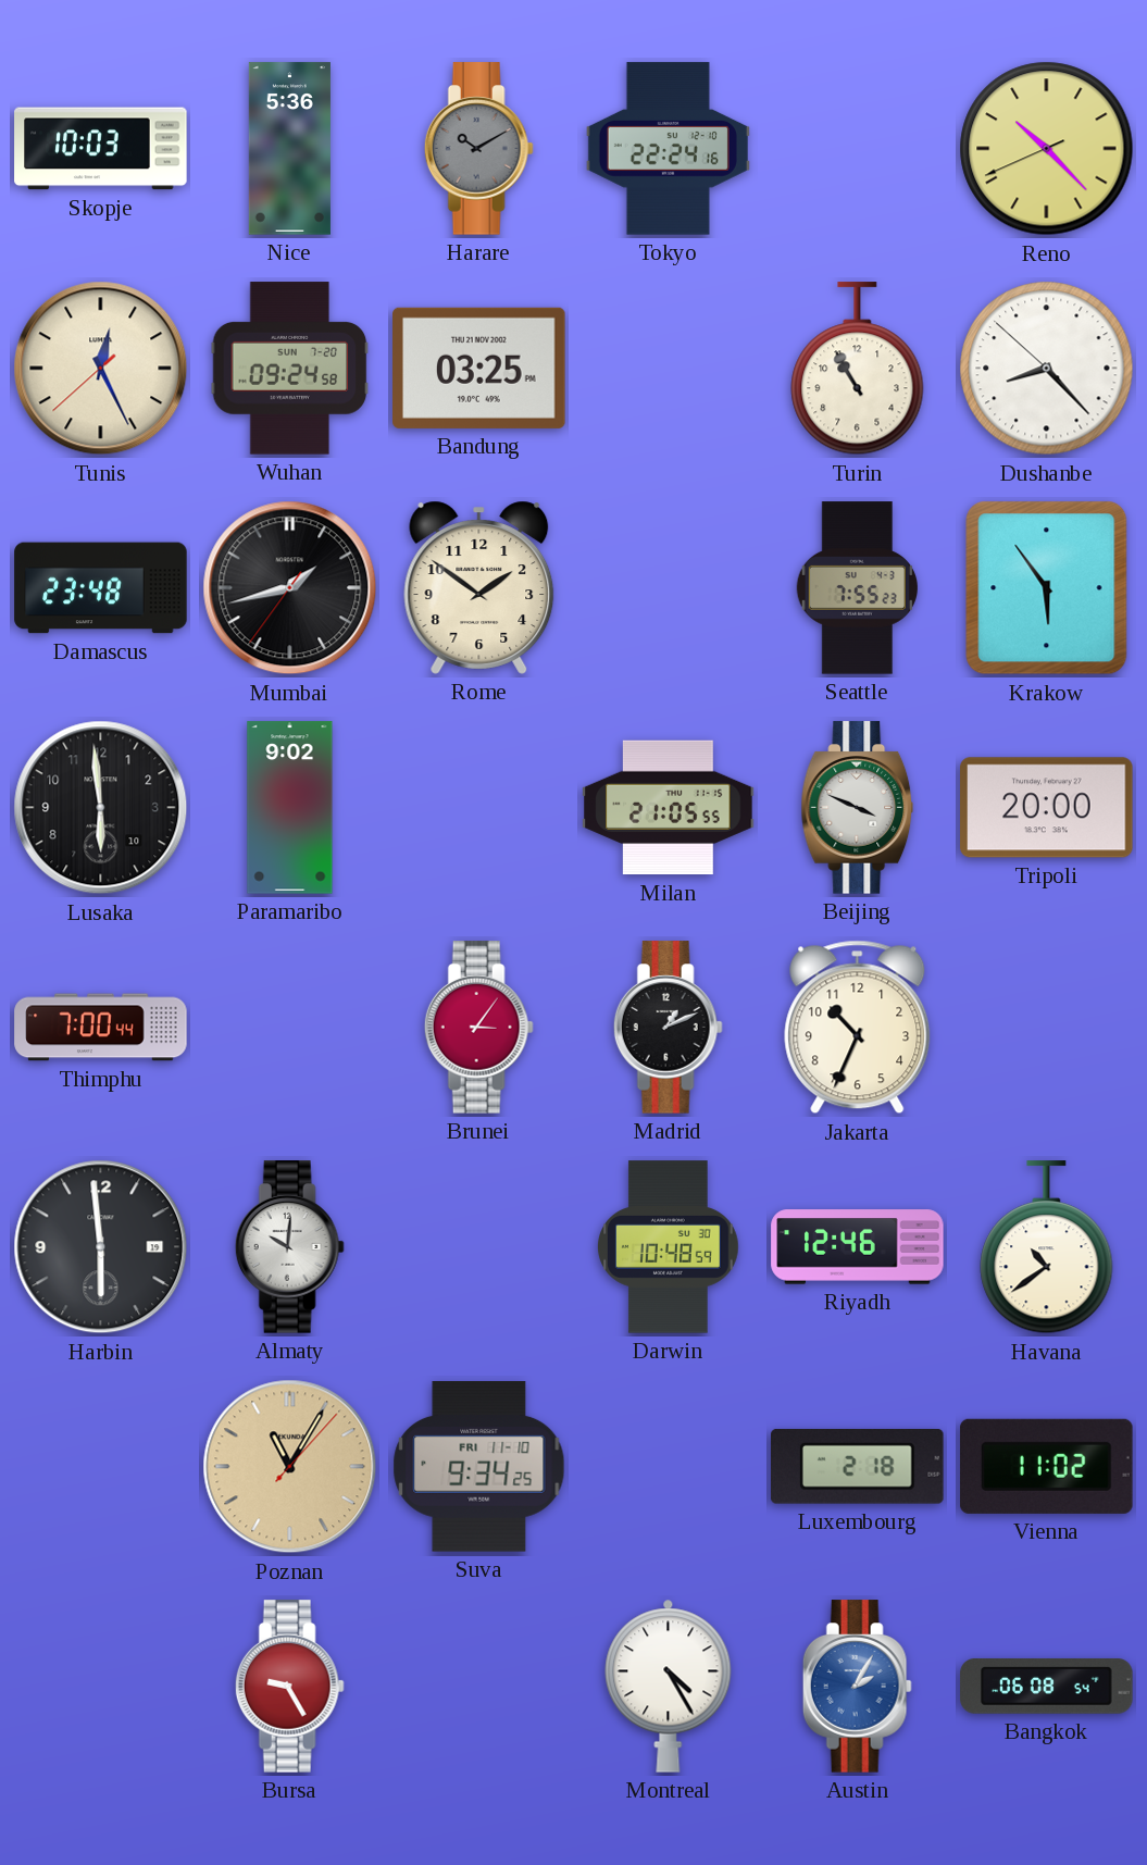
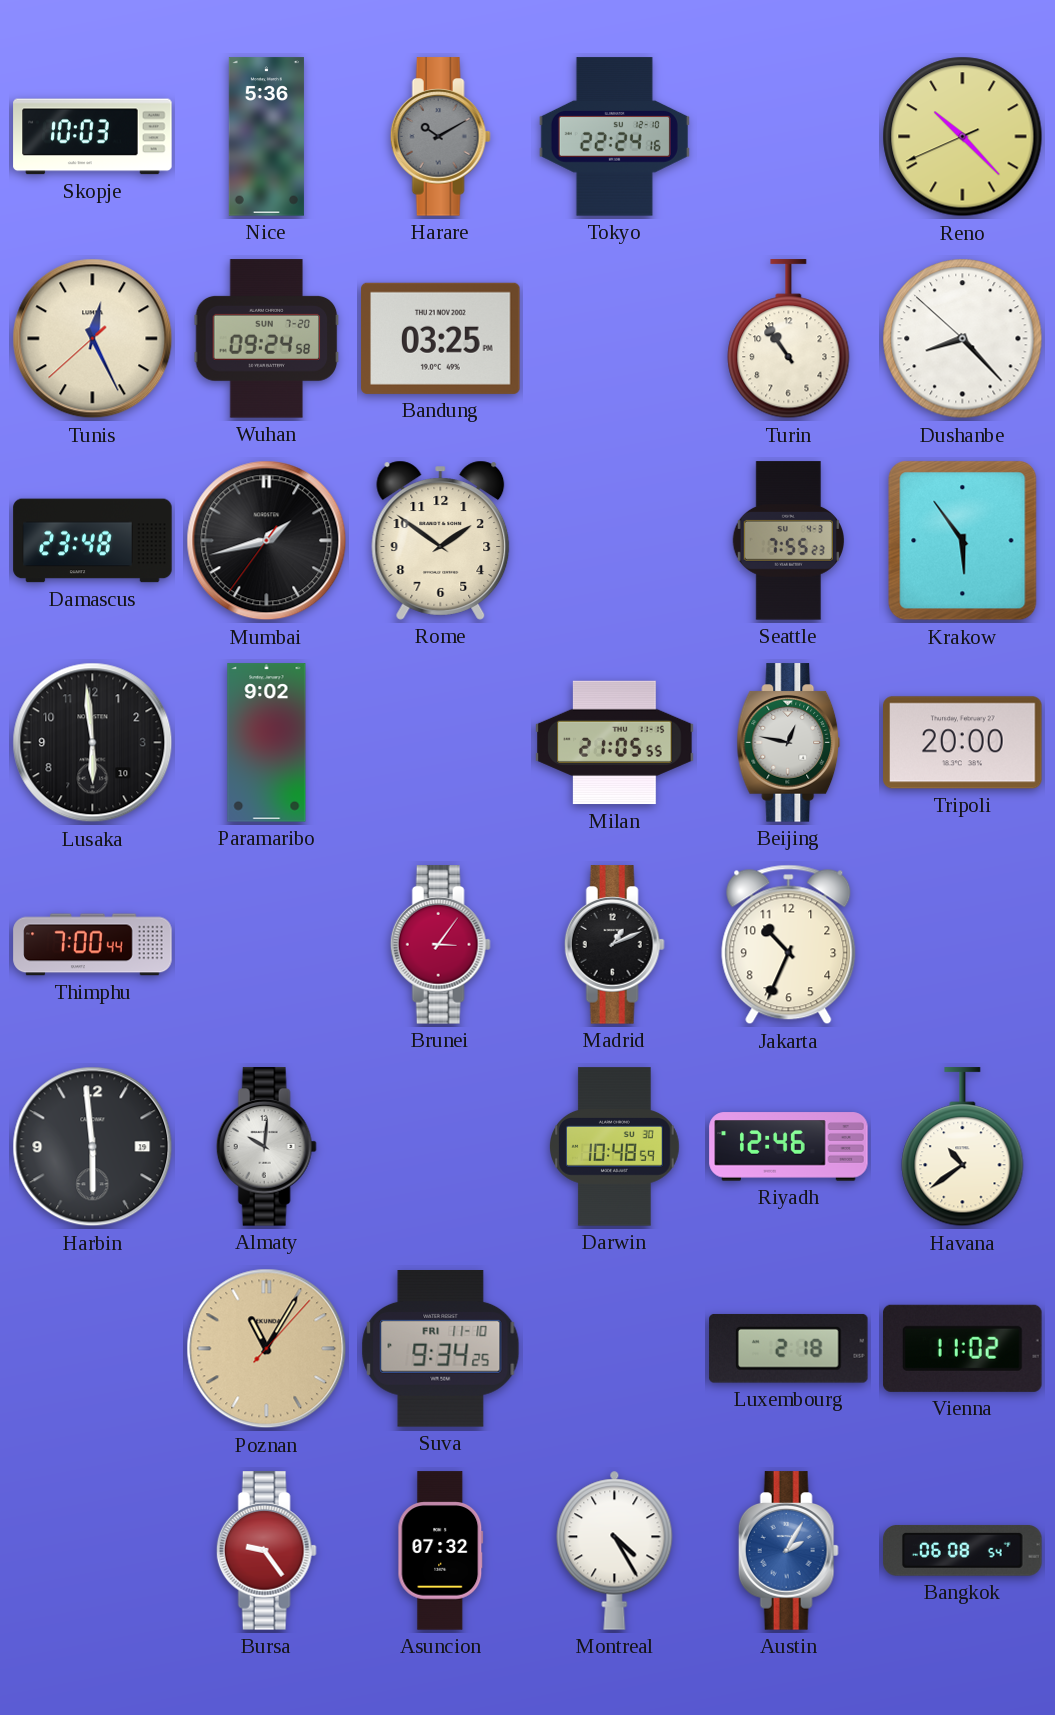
Turin: 10:55 -> 10:54 (789, 339)
Beijing: 3:49 -> 12:47 (789, 743)
Bursa: 9:25 -> 9:24 (266, 1551)
Asuncion: none -> 07:32 (441, 1551)
